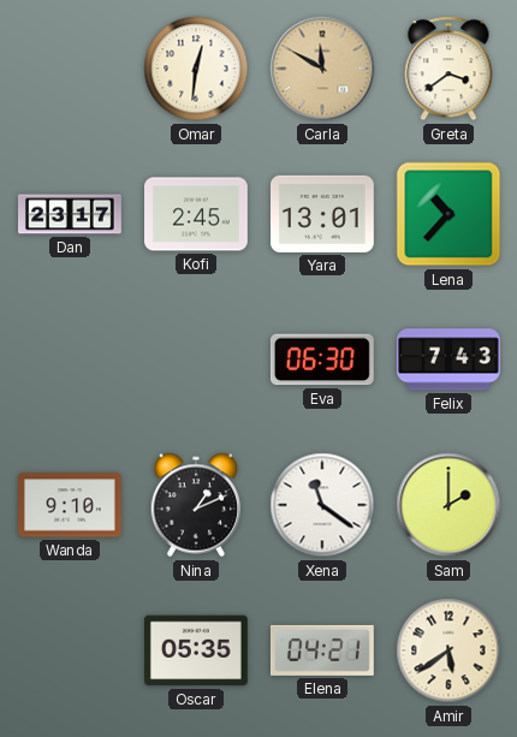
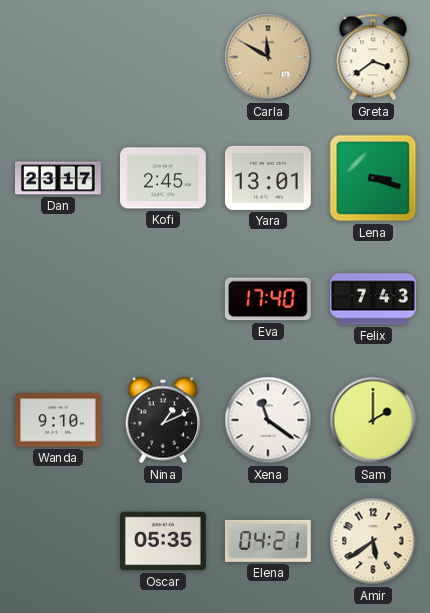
Omar: 12:31 -> none (196, 69)
Lena: 10:37 -> 3:18 (373, 178)
Eva: 06:30 -> 17:40 (268, 299)
